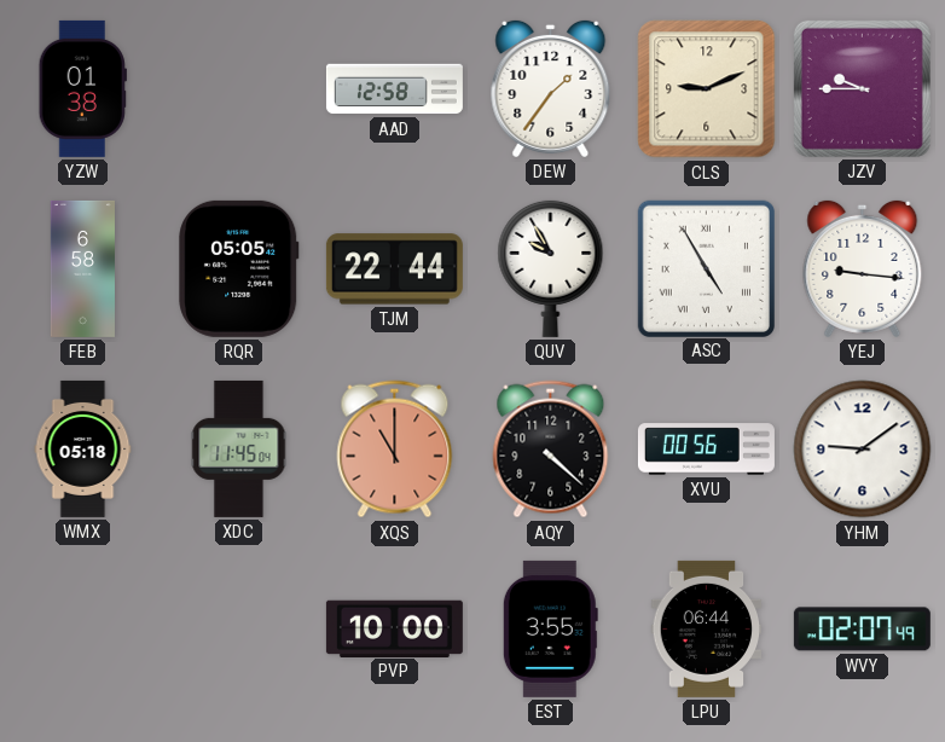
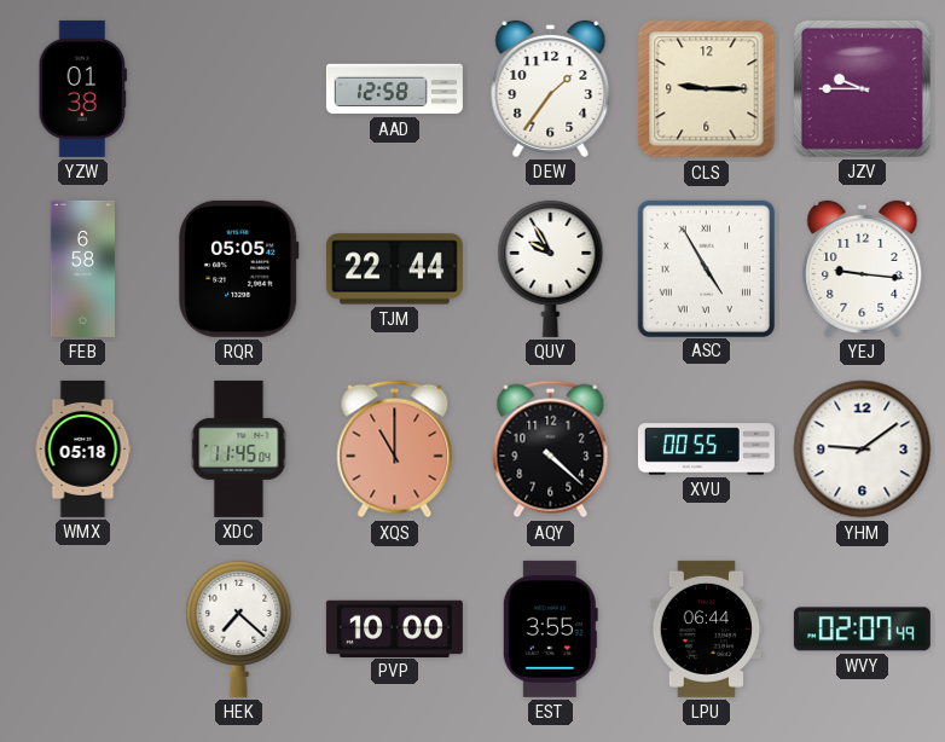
CLS: 9:11 -> 9:15 (707, 89)
XVU: 00:56 -> 00:55 (706, 450)
HEK: none -> 7:22 (239, 628)
